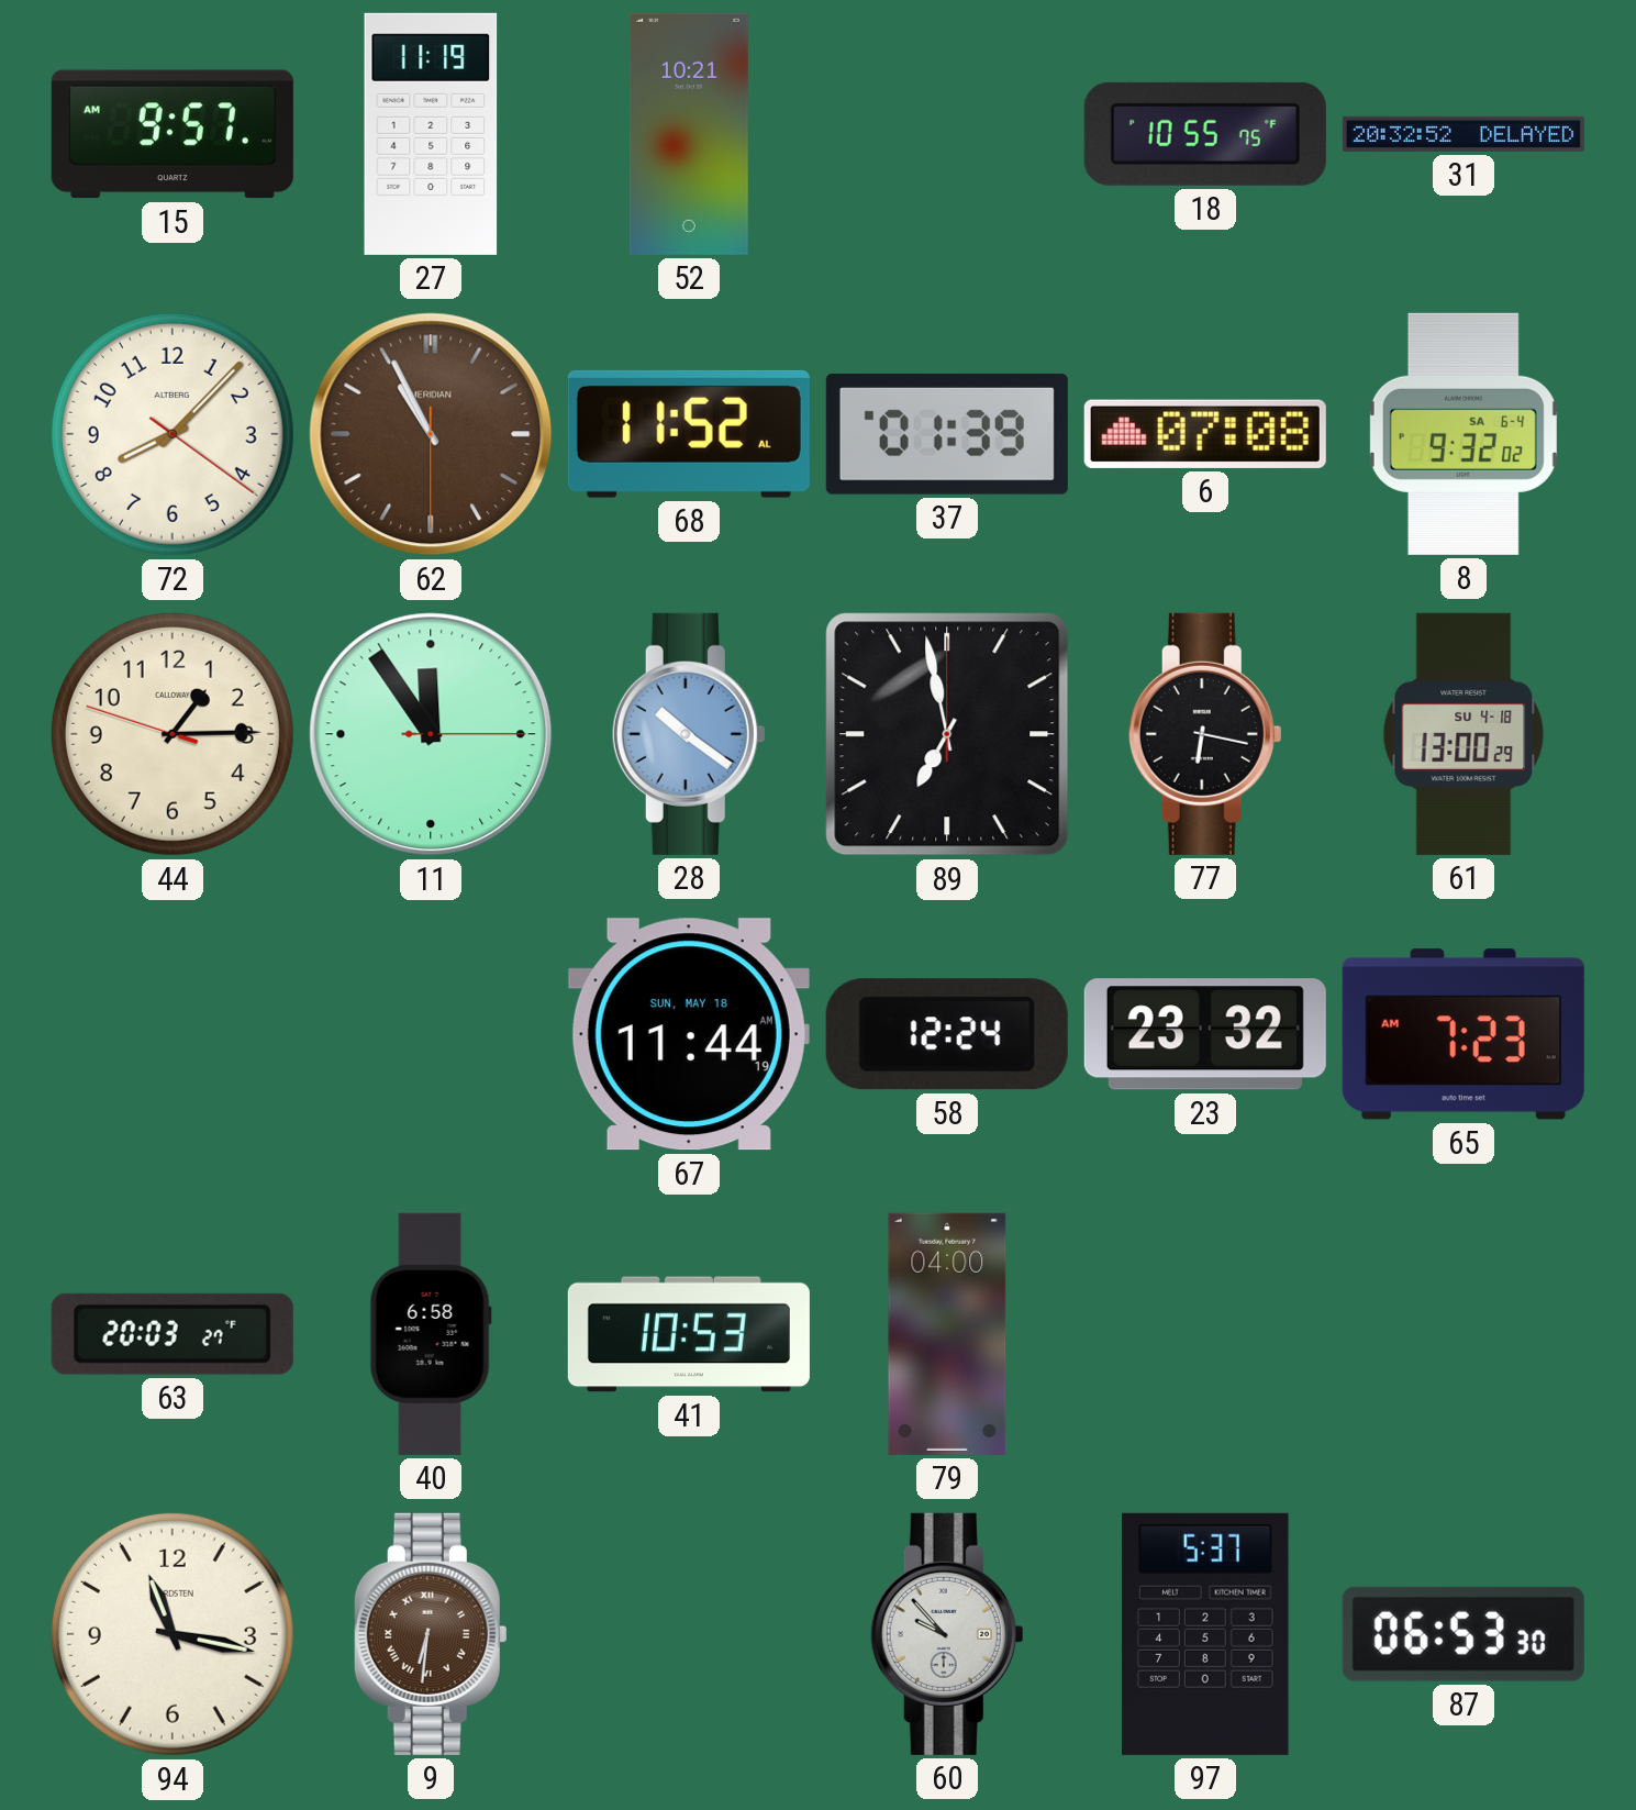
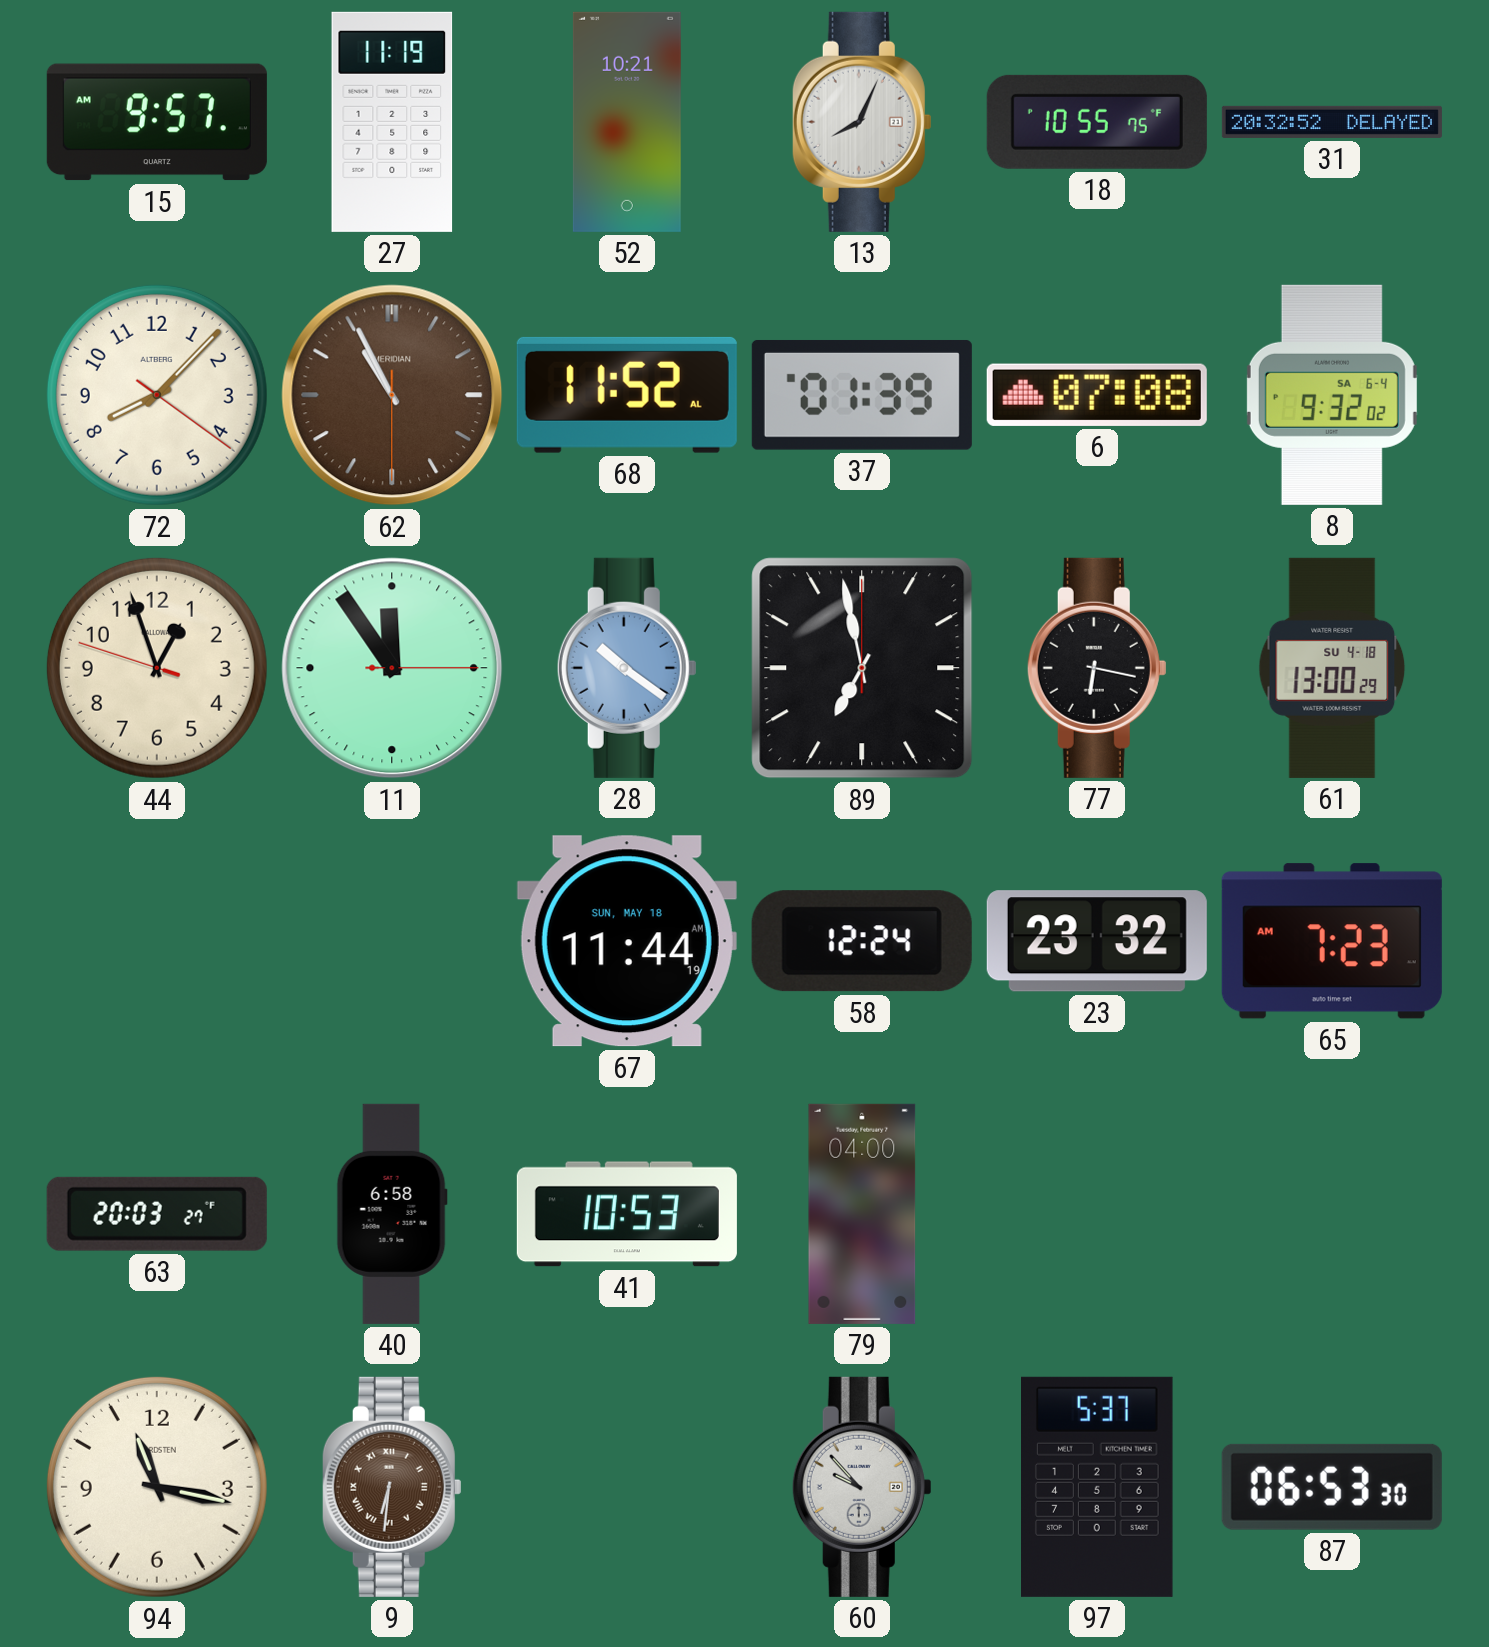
13: none -> 8:04 (862, 122)
44: 1:14 -> 12:56 (157, 668)
